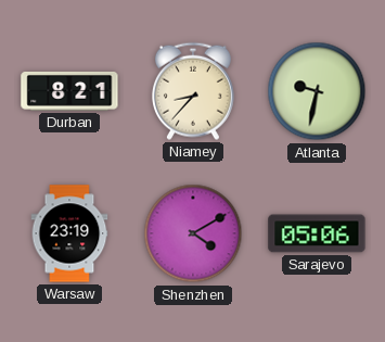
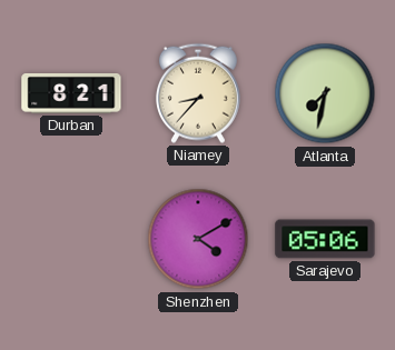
Atlanta: 9:32 -> 7:32 (325, 93)
Warsaw: 23:19 -> none (69, 233)
